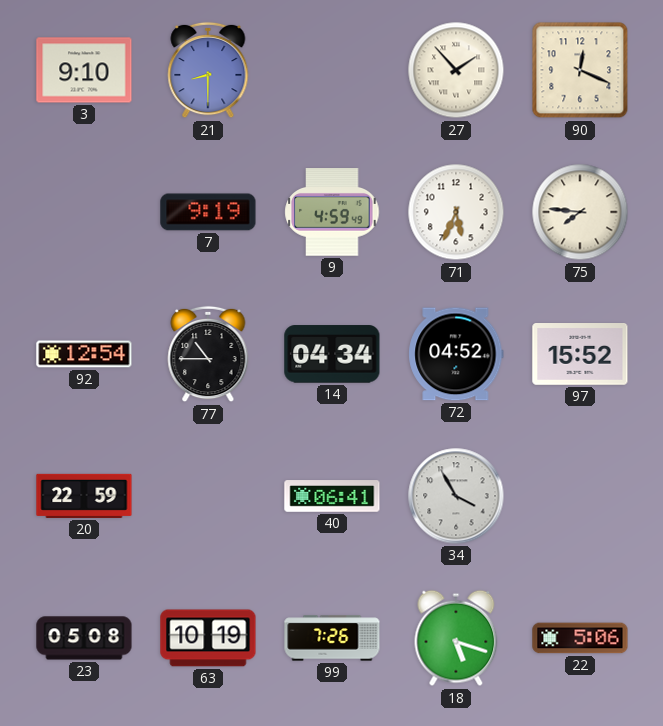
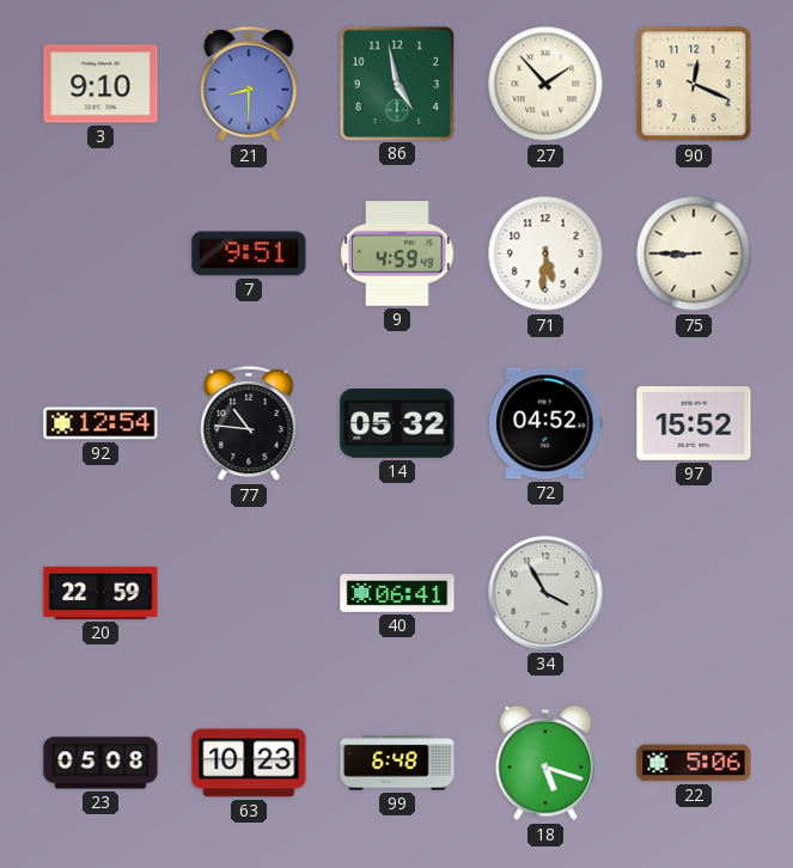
86: none -> 4:58 (396, 82)
7: 9:19 -> 9:51 (249, 253)
71: 5:34 -> 5:31 (545, 253)
75: 7:46 -> 8:45 (694, 253)
77: 10:45 -> 10:46 (249, 423)
14: 04:34 -> 05:32 (397, 423)
63: 10:19 -> 10:23 (249, 763)
99: 7:26 -> 6:48 (397, 763)
